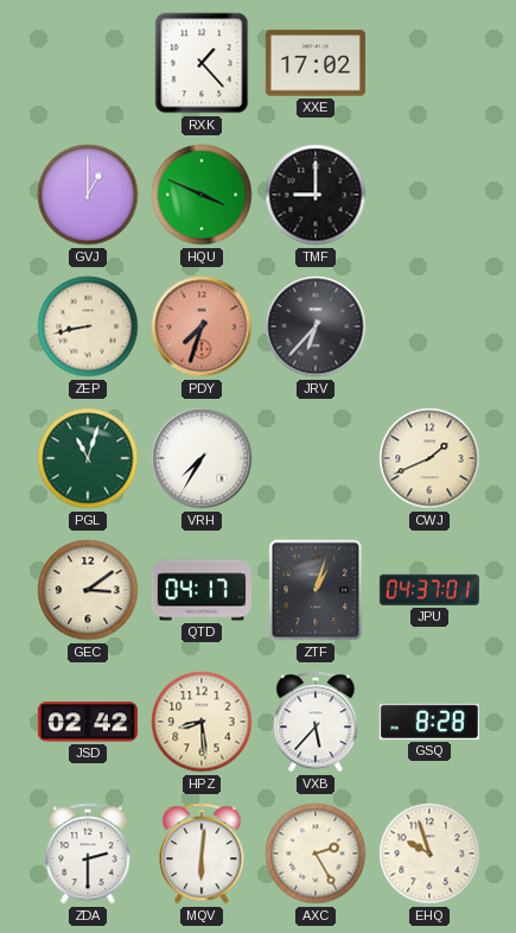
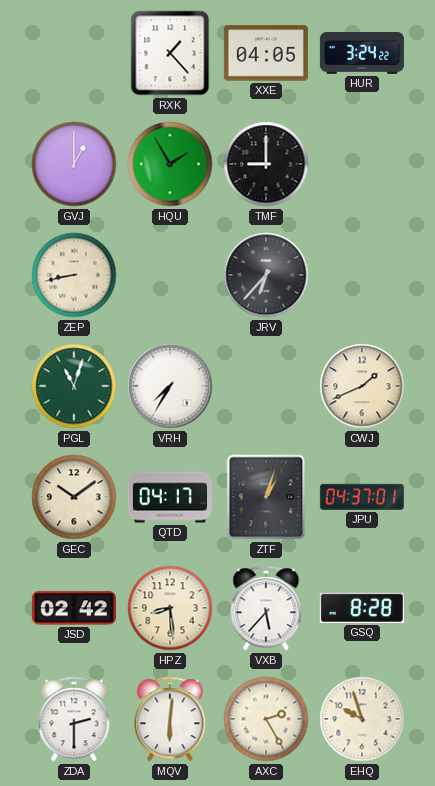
XXE: 17:02 -> 04:05 (266, 53)
HUR: none -> 3:24 (362, 54)
HQU: 3:49 -> 1:55 (170, 164)
PDY: 7:33 -> none (202, 326)
GEC: 3:09 -> 10:09 (74, 497)
